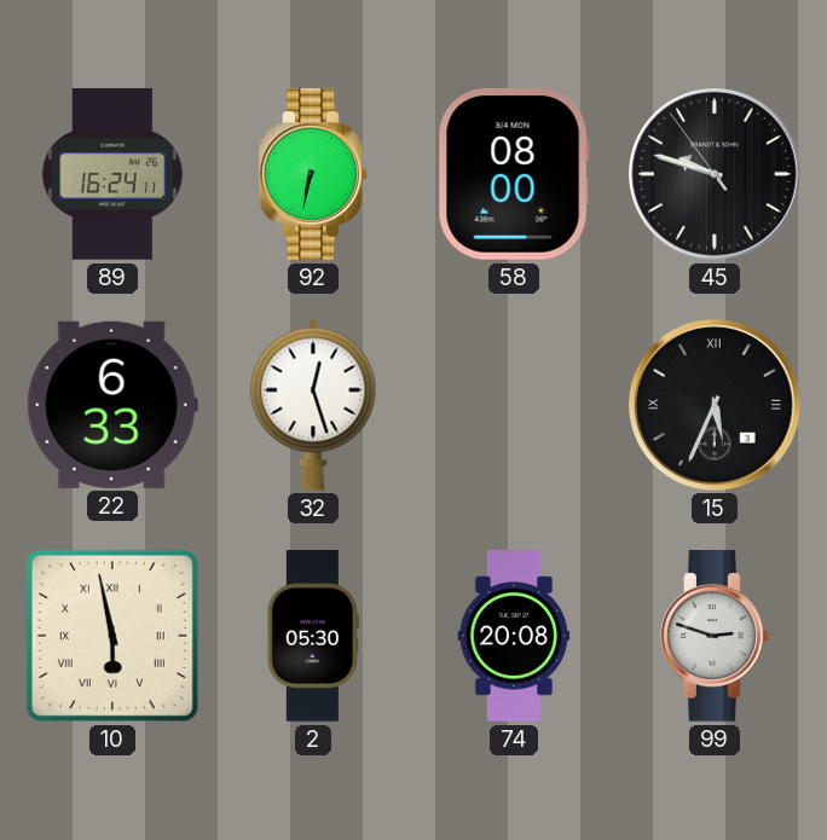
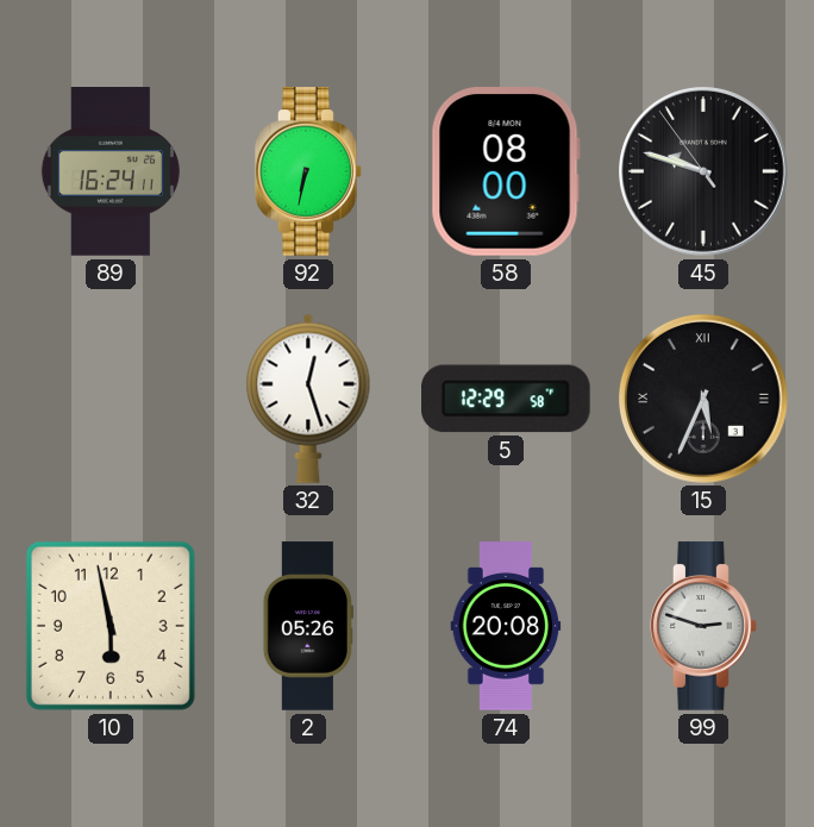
22: 6:33 -> none (112, 405)
5: none -> 12:29 (507, 399)
10 numerals: Roman -> Arabic (111, 626)
2: 05:30 -> 05:26 (308, 626)
